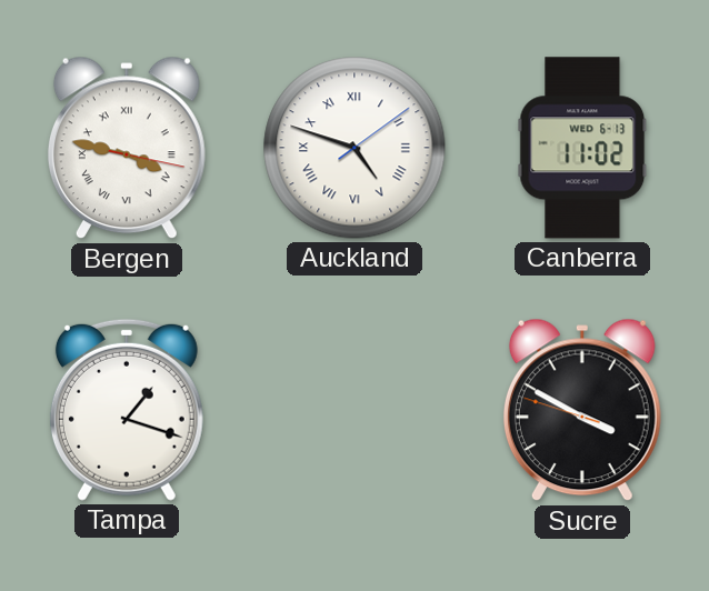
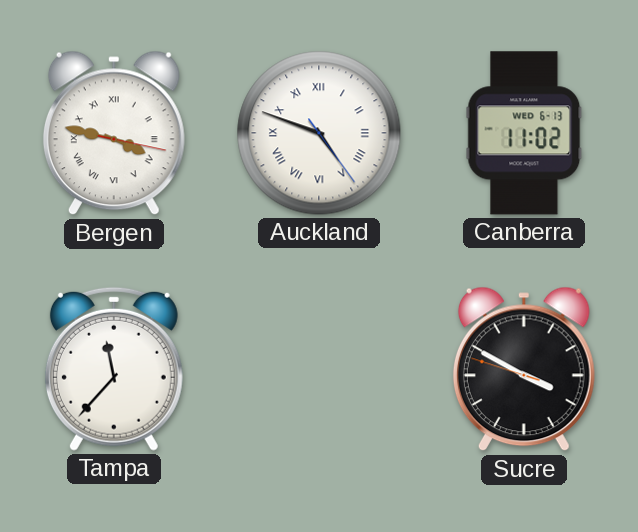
Auckland: 4:48:09 -> 4:48:24 (319, 133)
Tampa: 1:18 -> 11:37 (114, 369)
